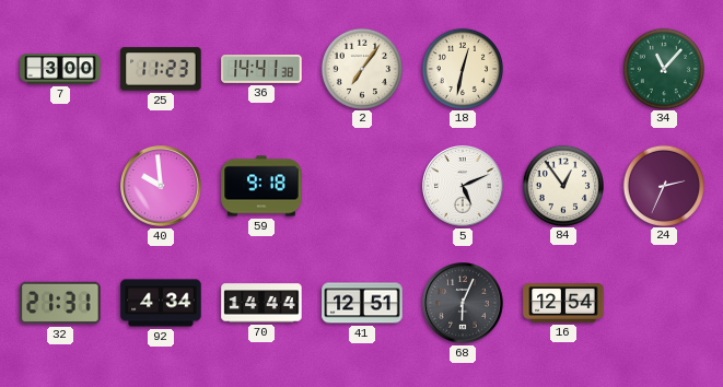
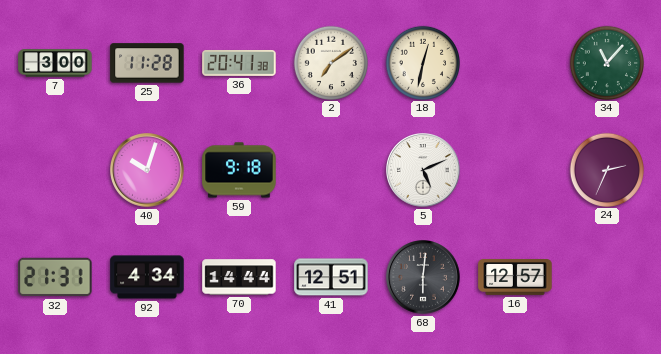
25: 11:23 -> 11:28 (147, 63)
36: 14:41 -> 20:41 (239, 64)
2: 7:06 -> 7:09 (330, 62)
40: 9:59 -> 10:03 (148, 171)
84: 12:54 -> none (562, 185)
68: 6:04 -> 6:01 (424, 278)
16: 12:54 -> 12:57 (515, 278)
